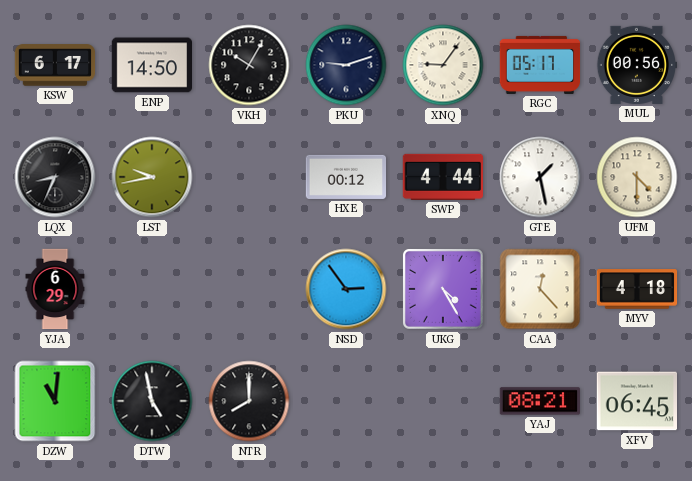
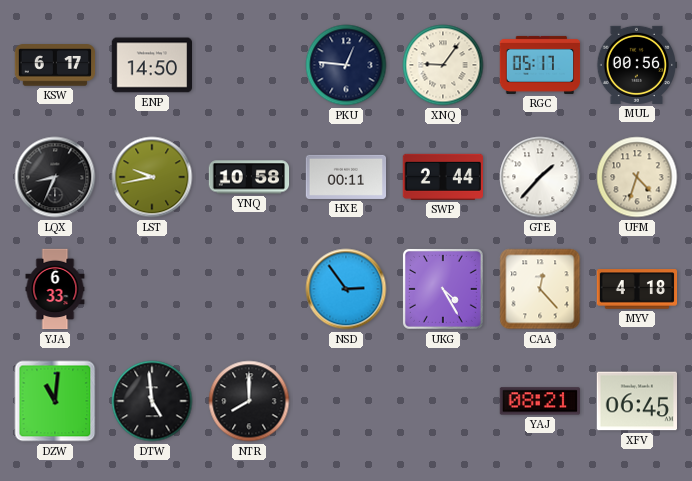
VKH: 10:05 -> none (249, 65)
PKU: 9:12 -> 12:46 (346, 65)
YNQ: none -> 10:58 (249, 177)
HXE: 00:12 -> 00:11 (346, 177)
SWP: 4:44 -> 2:44 (442, 177)
GTE: 1:28 -> 1:37 (540, 177)
UFM: 4:30 -> 4:33 (637, 177)
YJA: 6:29 -> 6:33 (55, 289)
DTW: 4:58 -> 4:59 (152, 401)
